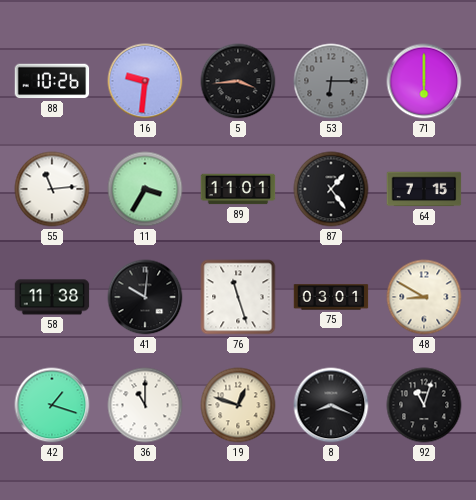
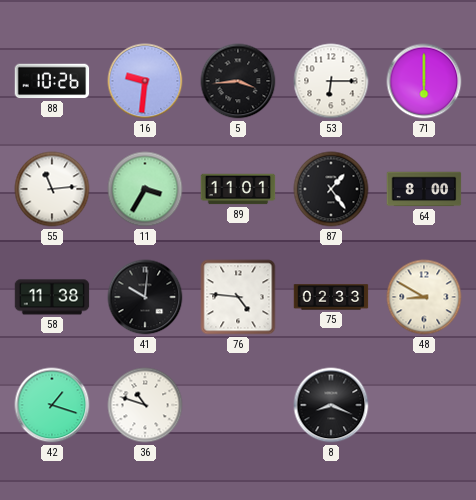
53 dial: grey -> white (331, 81)
64: 7:15 -> 8:00 (424, 189)
76: 11:27 -> 4:46 (238, 297)
75: 03:01 -> 02:33 (331, 297)
36: 11:00 -> 10:48 (145, 405)
19: 12:48 -> none (238, 405)
92: 11:03 -> none (424, 405)
